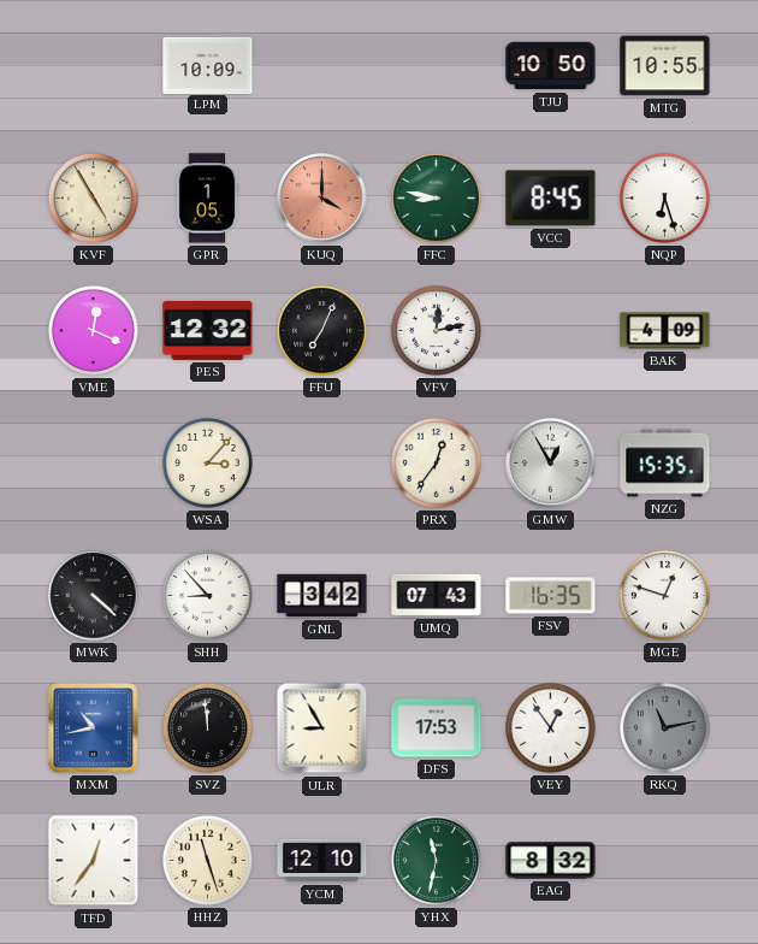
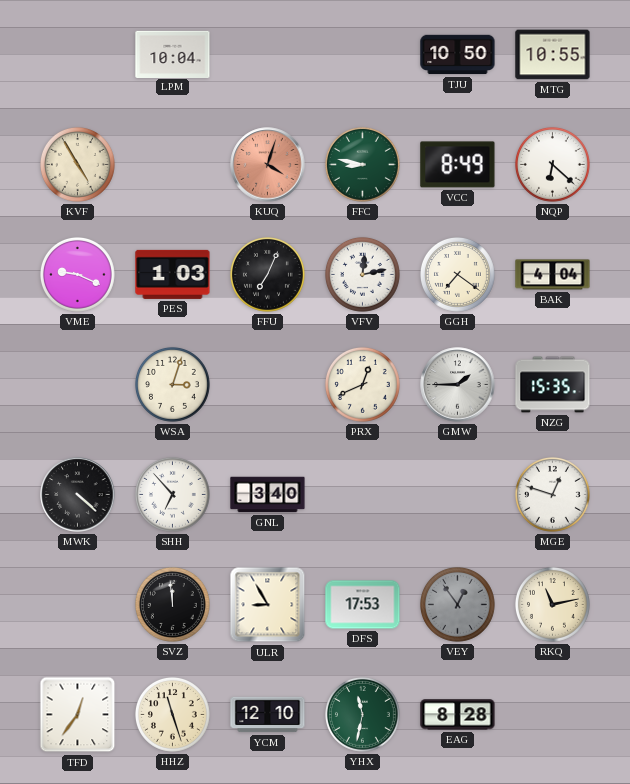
LPM: 10:09 -> 10:04 (173, 54)
GPR: 1:05 -> none (207, 199)
KUQ: 4:00 -> 4:03 (268, 165)
VCC: 8:45 -> 8:49 (458, 165)
NQP: 6:27 -> 6:22 (552, 164)
VME: 12:19 -> 9:19 (77, 274)
PES: 12:32 -> 1:03 (173, 274)
GGH: none -> 7:21 (457, 274)
BAK: 4:09 -> 4:04 (553, 275)
WSA: 3:07 -> 3:03 (172, 384)
PRX: 12:36 -> 12:41 (362, 384)
GMW: 12:55 -> 1:45 (458, 385)
SHH: 8:53 -> 6:53 (172, 494)
GNL: 3:42 -> 3:40 (268, 495)
UMQ: 07:43 -> none (437, 595)
FSV: 16:35 -> none (551, 596)
MXM: 10:43 -> none (94, 728)
VEY dial: white -> grey (457, 604)
RKQ dial: grey -> cream (552, 604)
EAG: 8:32 -> 8:28 (458, 715)
